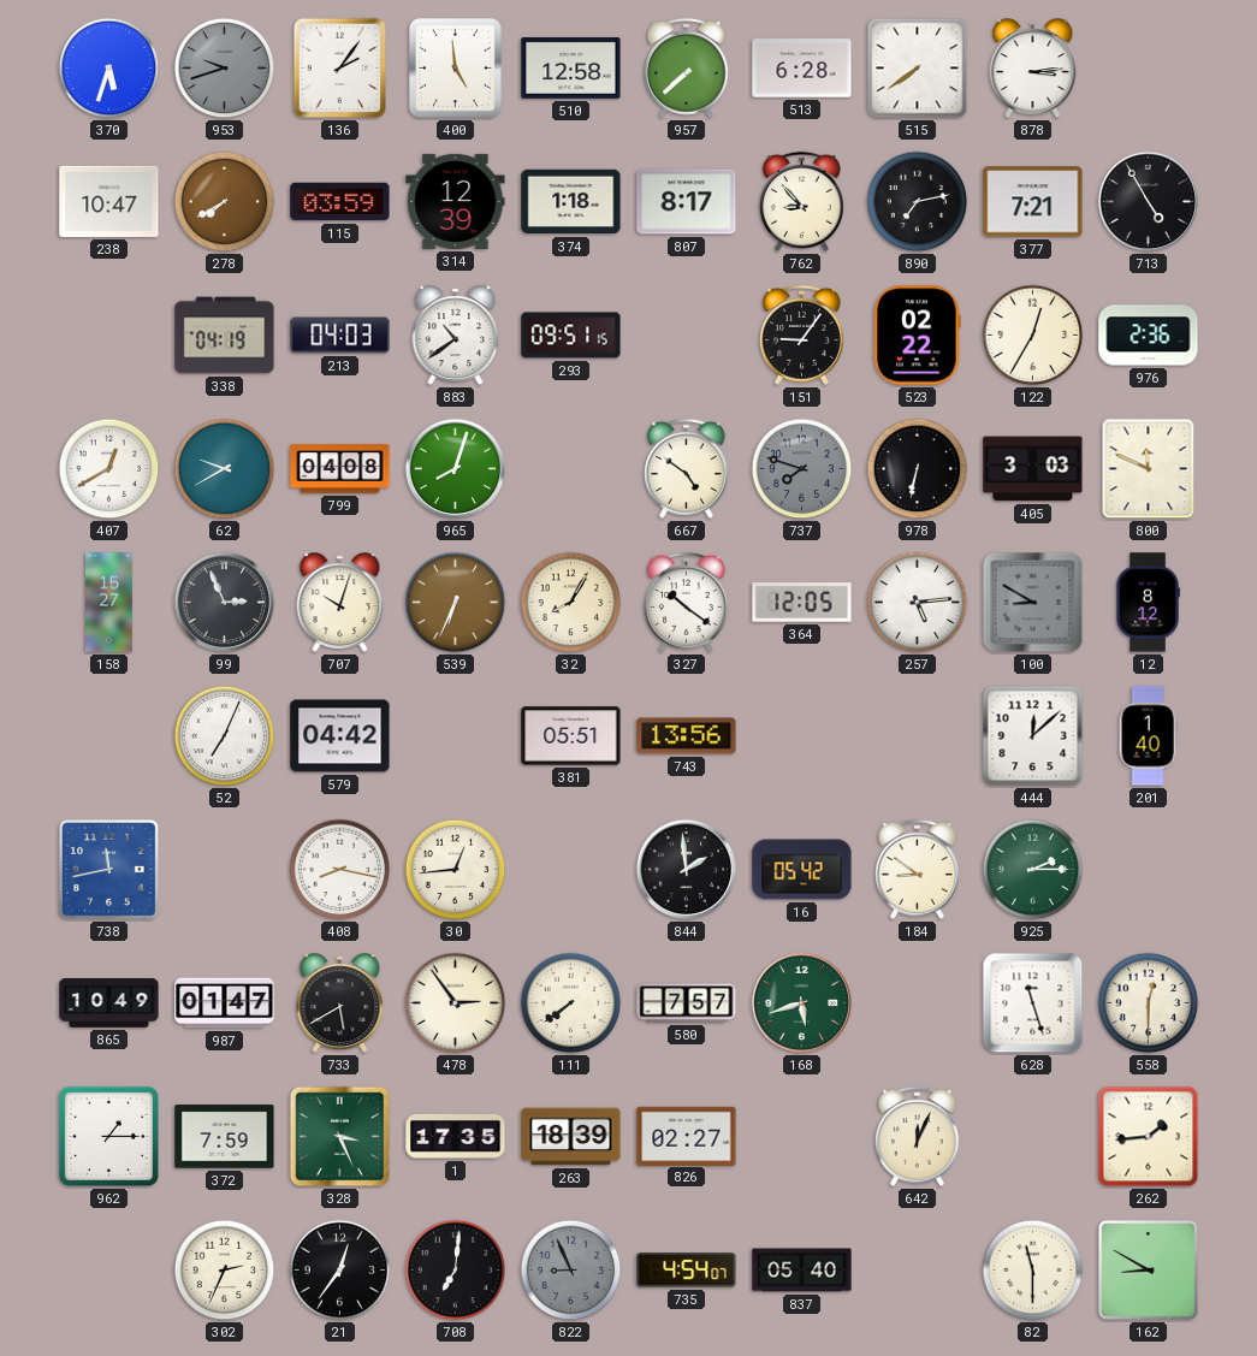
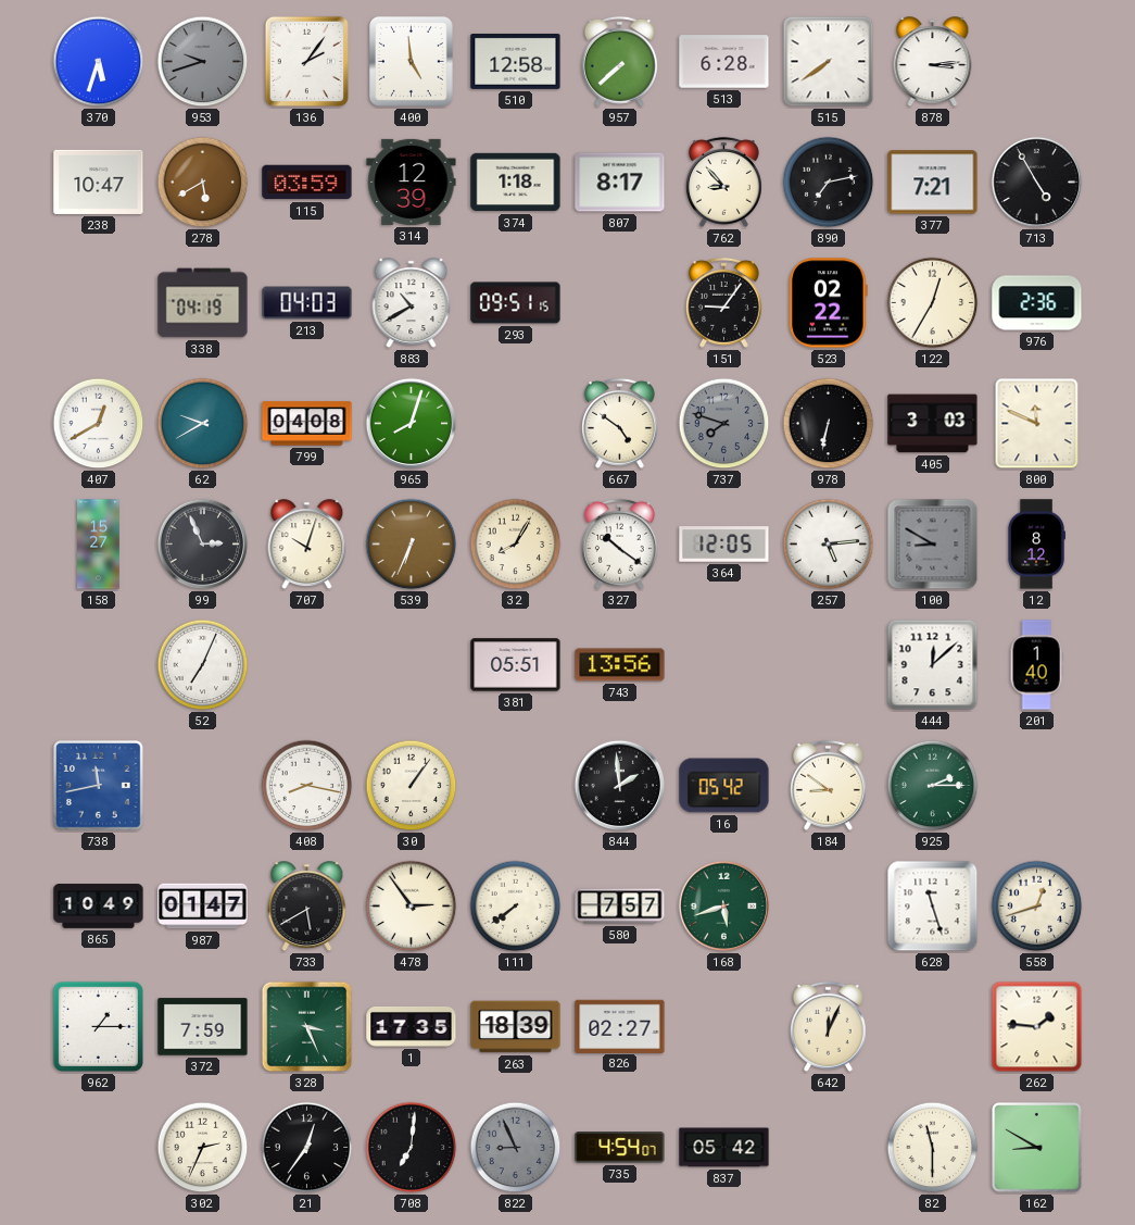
278: 7:40 -> 5:40 (203, 183)
883: 10:39 -> 10:40 (412, 303)
579: 04:42 -> none (340, 736)
30: 12:44 -> 1:06 (412, 786)
558: 12:30 -> 12:42 (1037, 907)
262: 1:44 -> 1:46 (1037, 1027)
837: 05:40 -> 05:42 (724, 1148)
